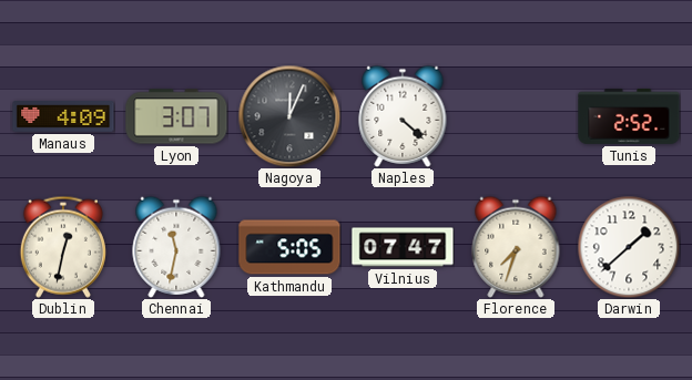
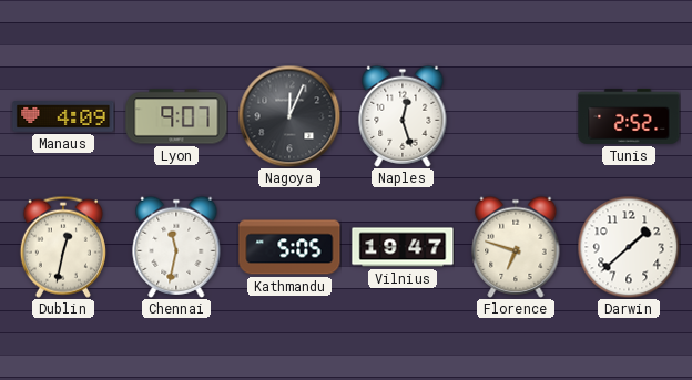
Lyon: 3:07 -> 9:07 (176, 116)
Naples: 4:22 -> 12:27 (403, 116)
Vilnius: 07:47 -> 19:47 (403, 247)
Florence: 7:33 -> 6:48 (516, 247)
